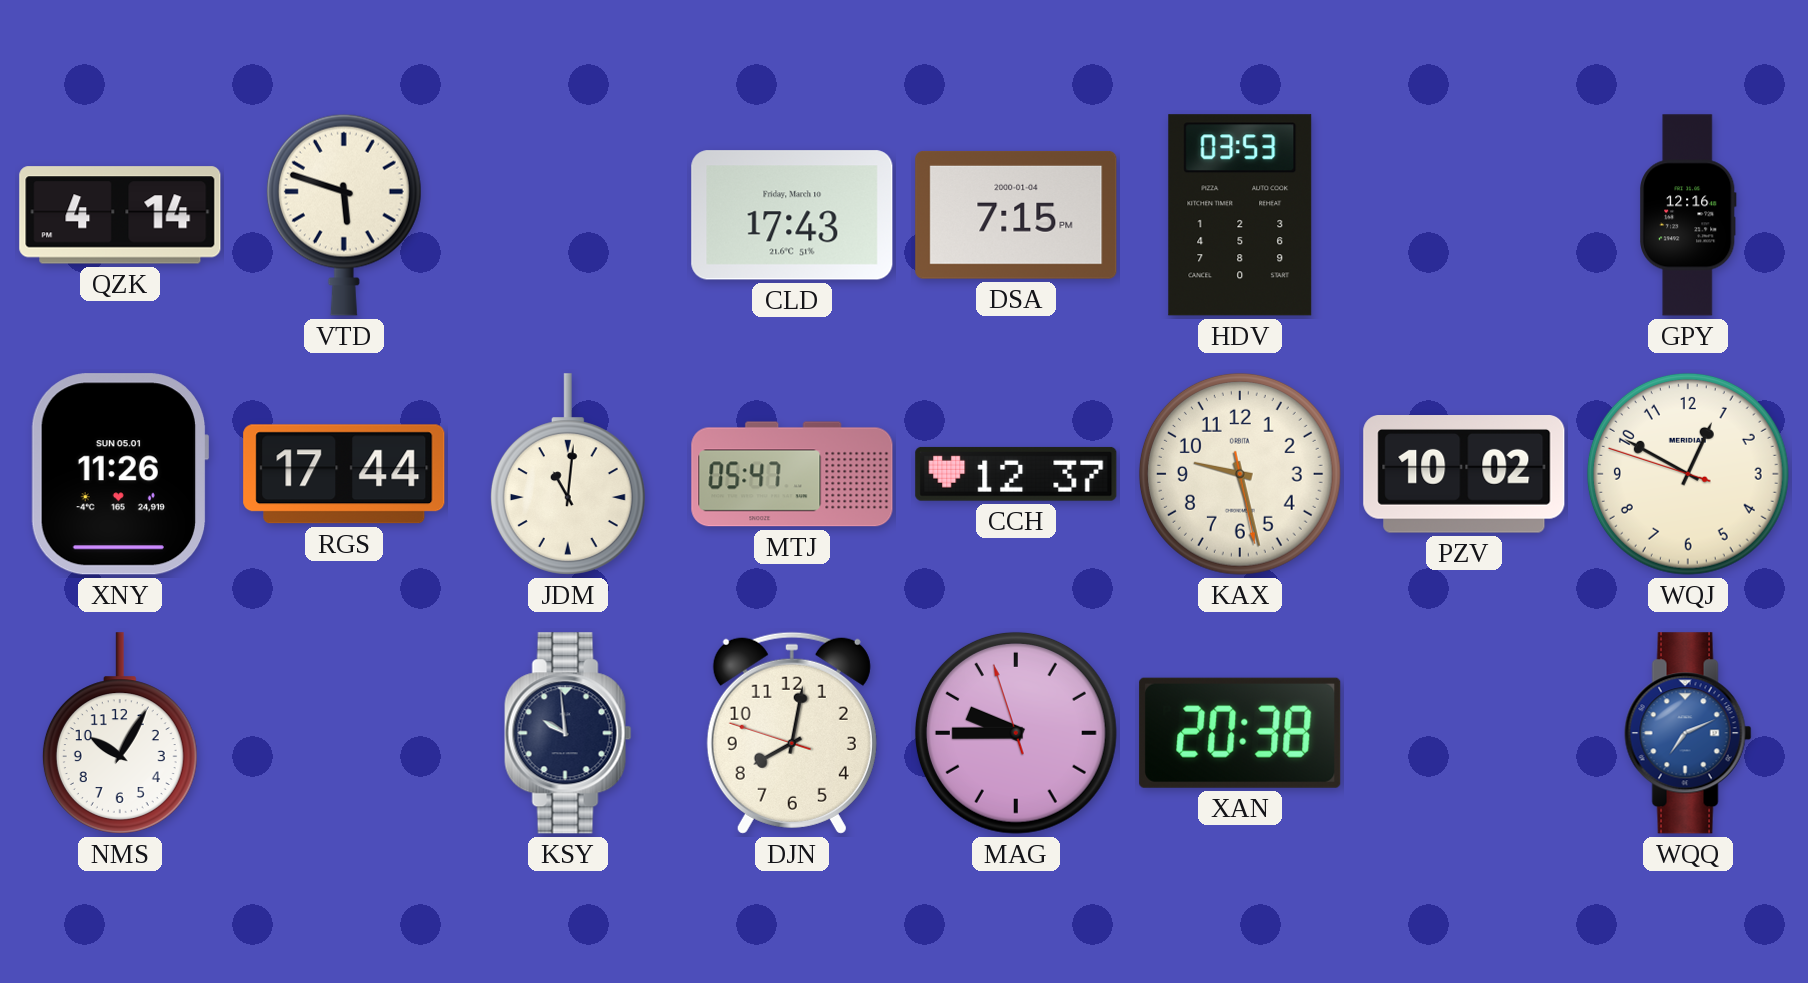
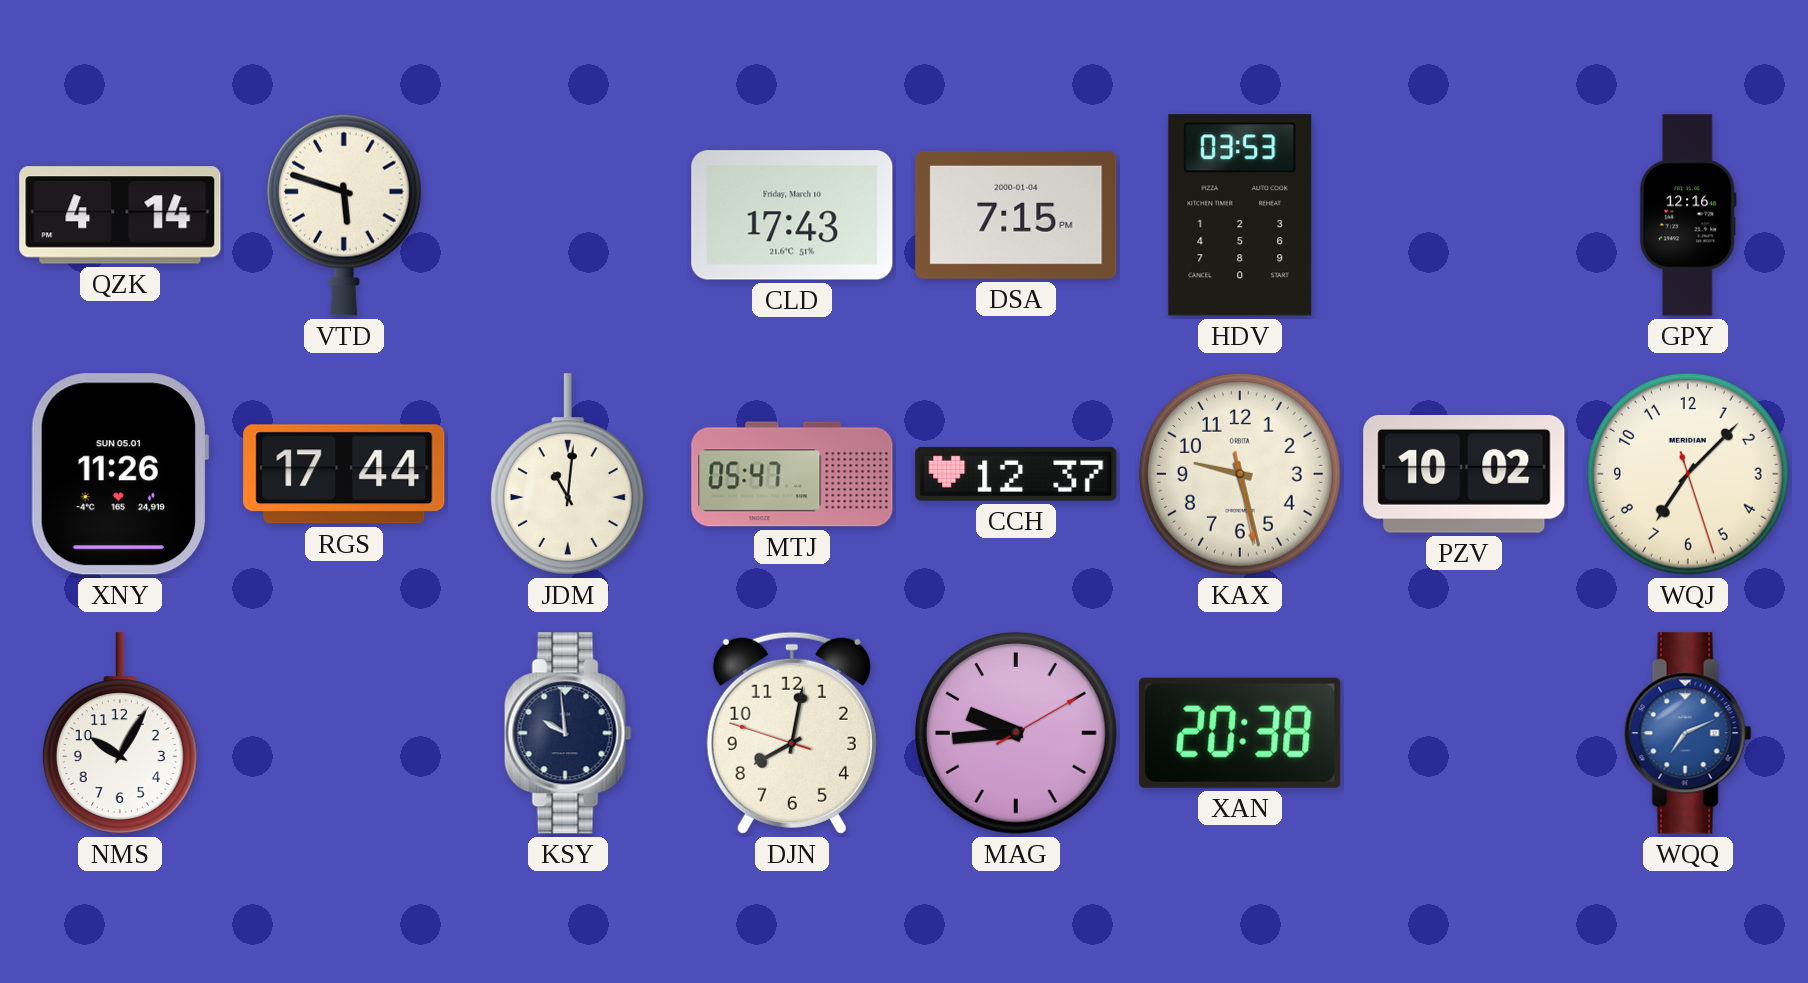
WQJ: 12:49 -> 7:07 (1688, 474)
MAG: 9:44:57 -> 9:44:10 (1016, 733)
